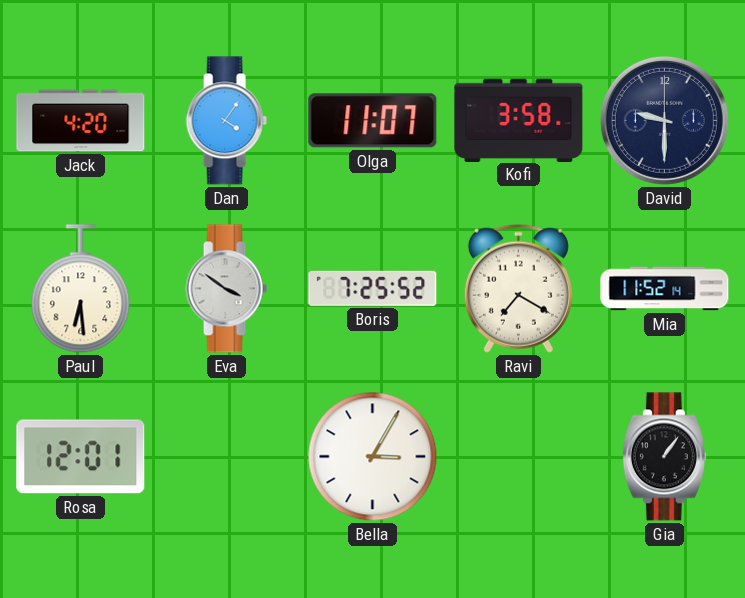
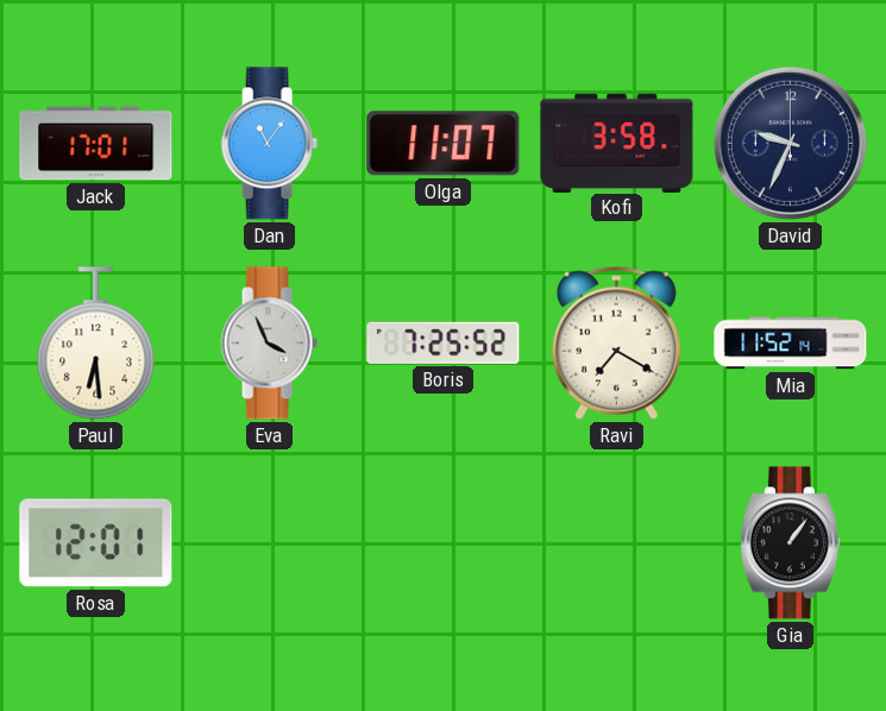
Jack: 4:20 -> 17:01 (96, 144)
Dan: 4:06 -> 11:06 (269, 144)
David: 9:30 -> 9:34 (790, 143)
Eva: 3:51 -> 3:56 (269, 344)
Bella: 3:05 -> none (373, 457)
